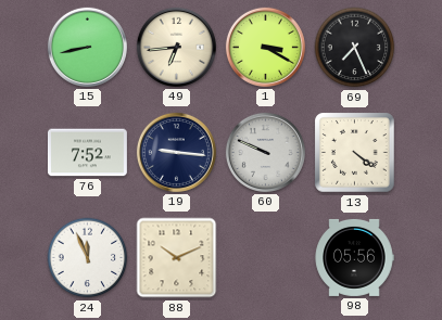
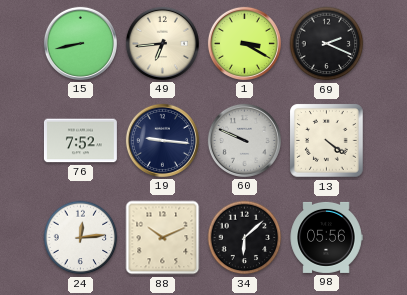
69: 7:26 -> 2:19 (327, 44)
24: 11:56 -> 12:14 (81, 238)
34: none -> 6:08 (245, 238)
